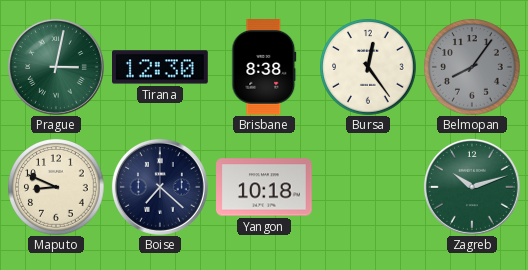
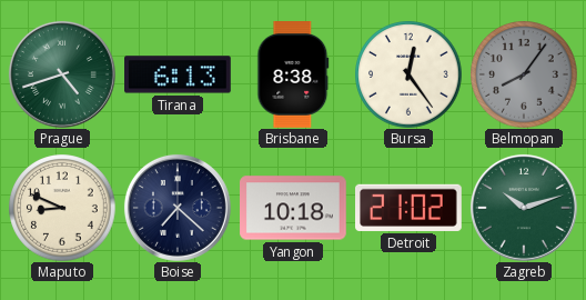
Prague: 3:02 -> 4:42 (62, 74)
Tirana: 12:30 -> 6:13 (179, 74)
Detroit: none -> 21:02 (410, 208)
